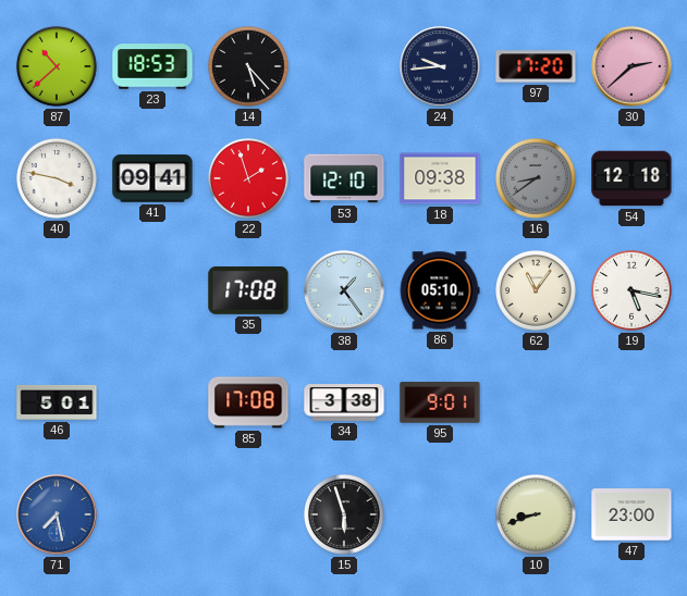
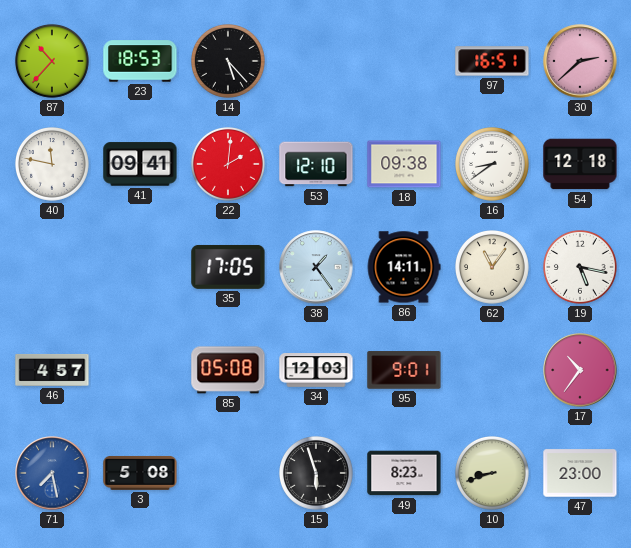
87: 10:38 -> 10:37 (53, 62)
24: 9:44 -> none (440, 66)
97: 17:20 -> 16:51 (492, 61)
40: 3:47 -> 11:47 (53, 165)
22: 1:57 -> 2:01 (229, 165)
16 dial: grey -> white (493, 165)
35: 17:08 -> 17:05 (228, 267)
86: 05:10 -> 14:11 (404, 267)
46: 5:01 -> 4:57 (52, 370)
85: 17:08 -> 05:08 (228, 370)
34: 3:38 -> 12:03 (316, 370)
17: none -> 10:36 (580, 370)
3: none -> 5:08 (140, 473)
49: none -> 8:23 (404, 473)
